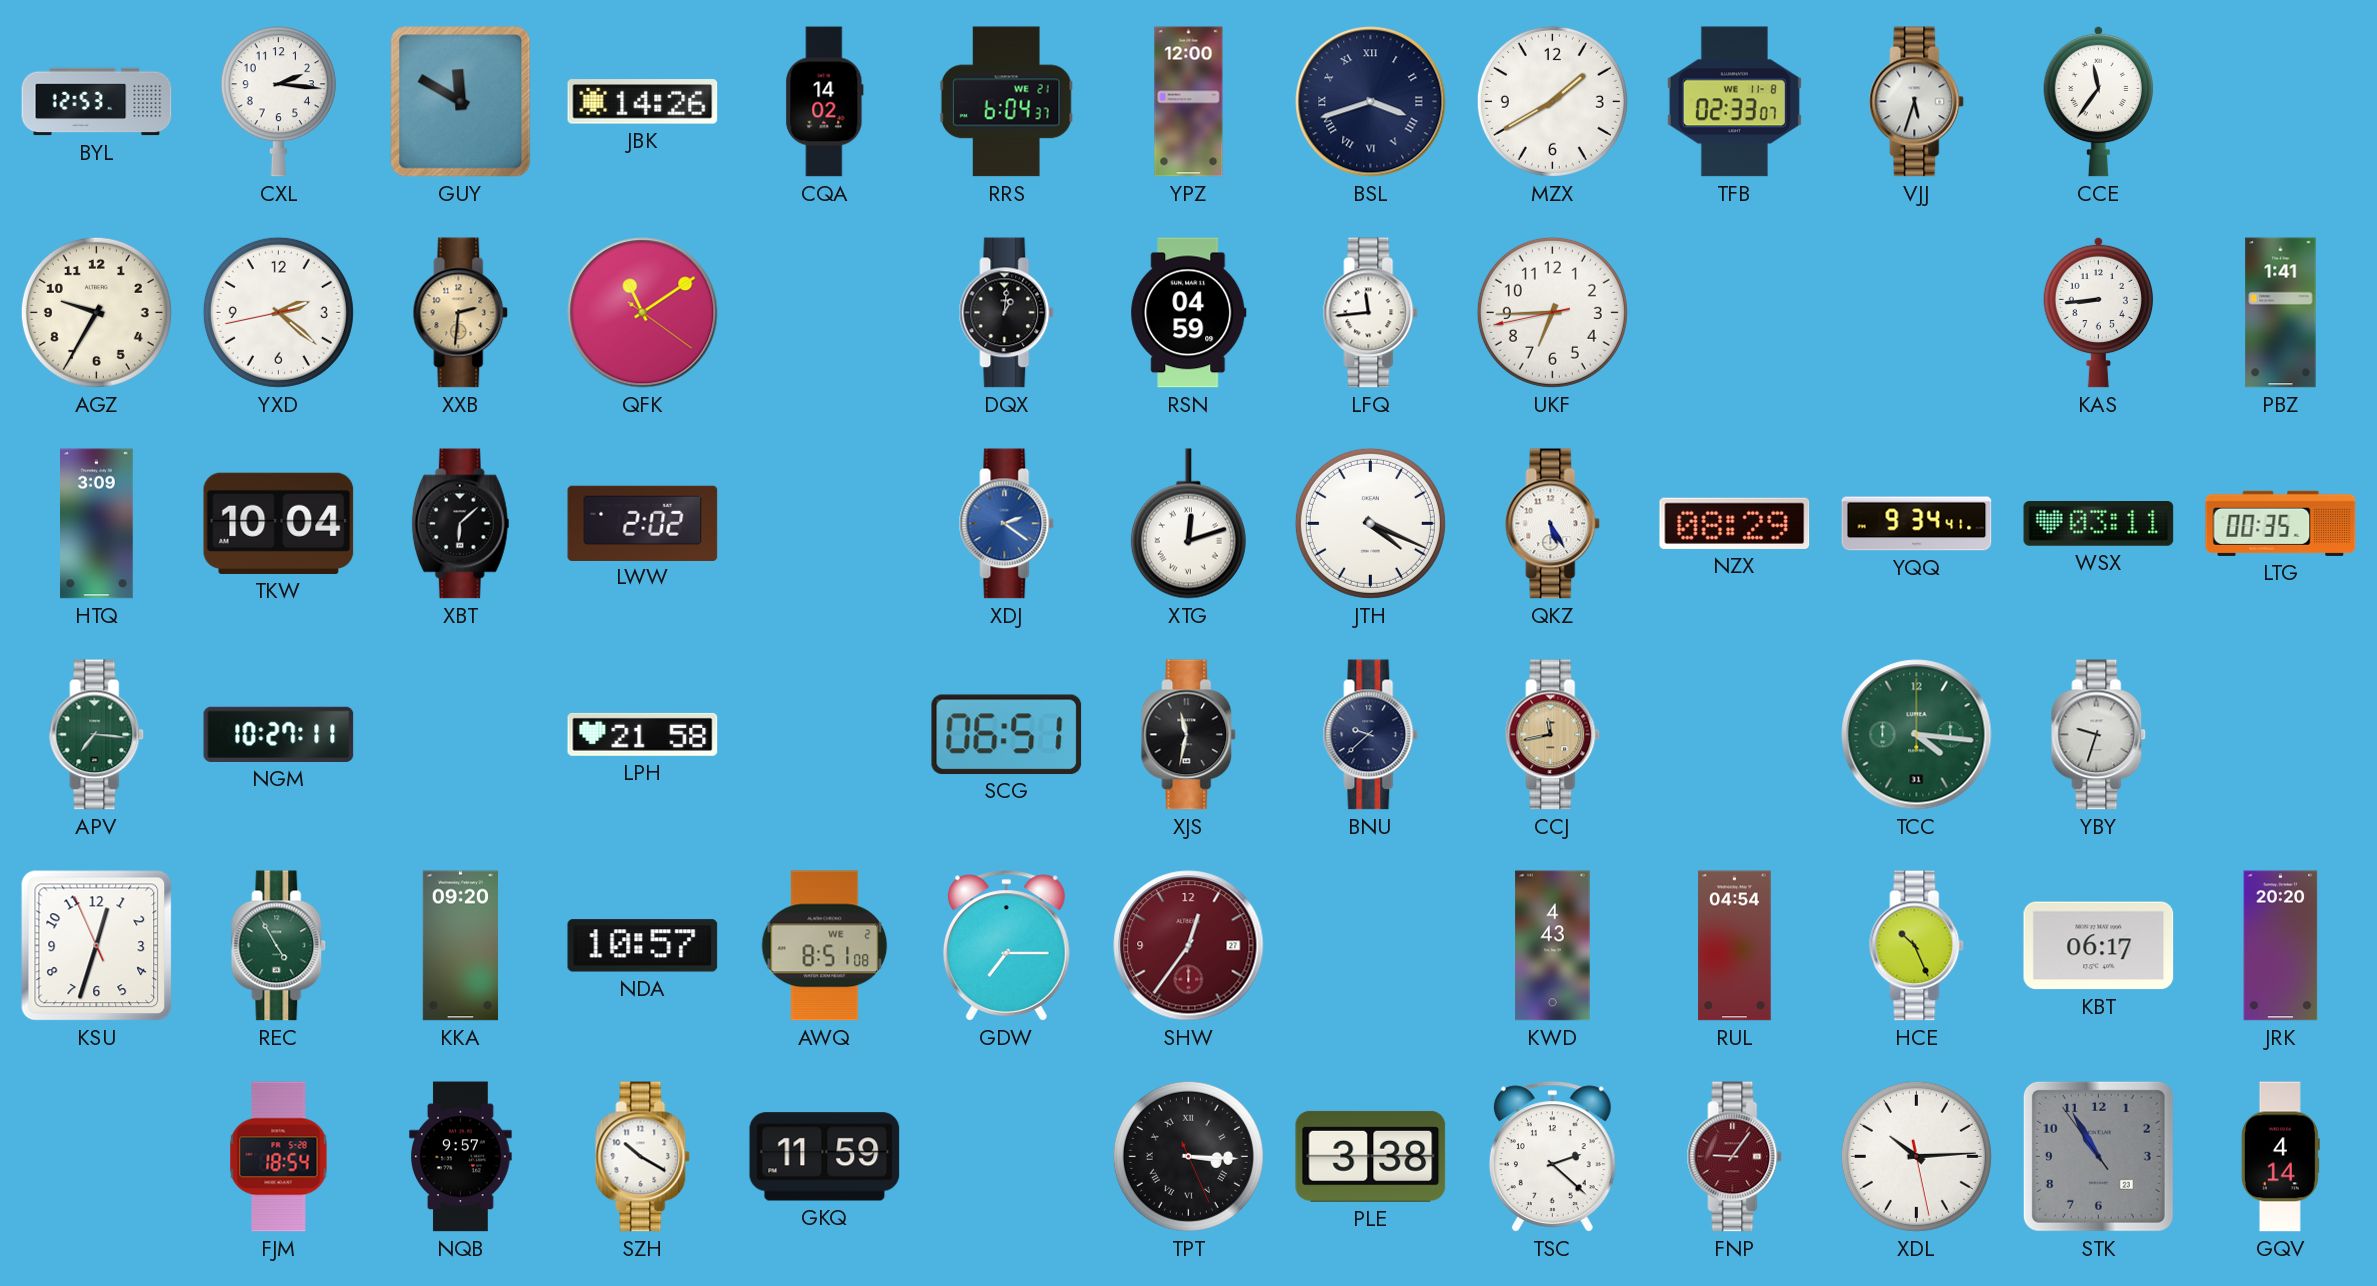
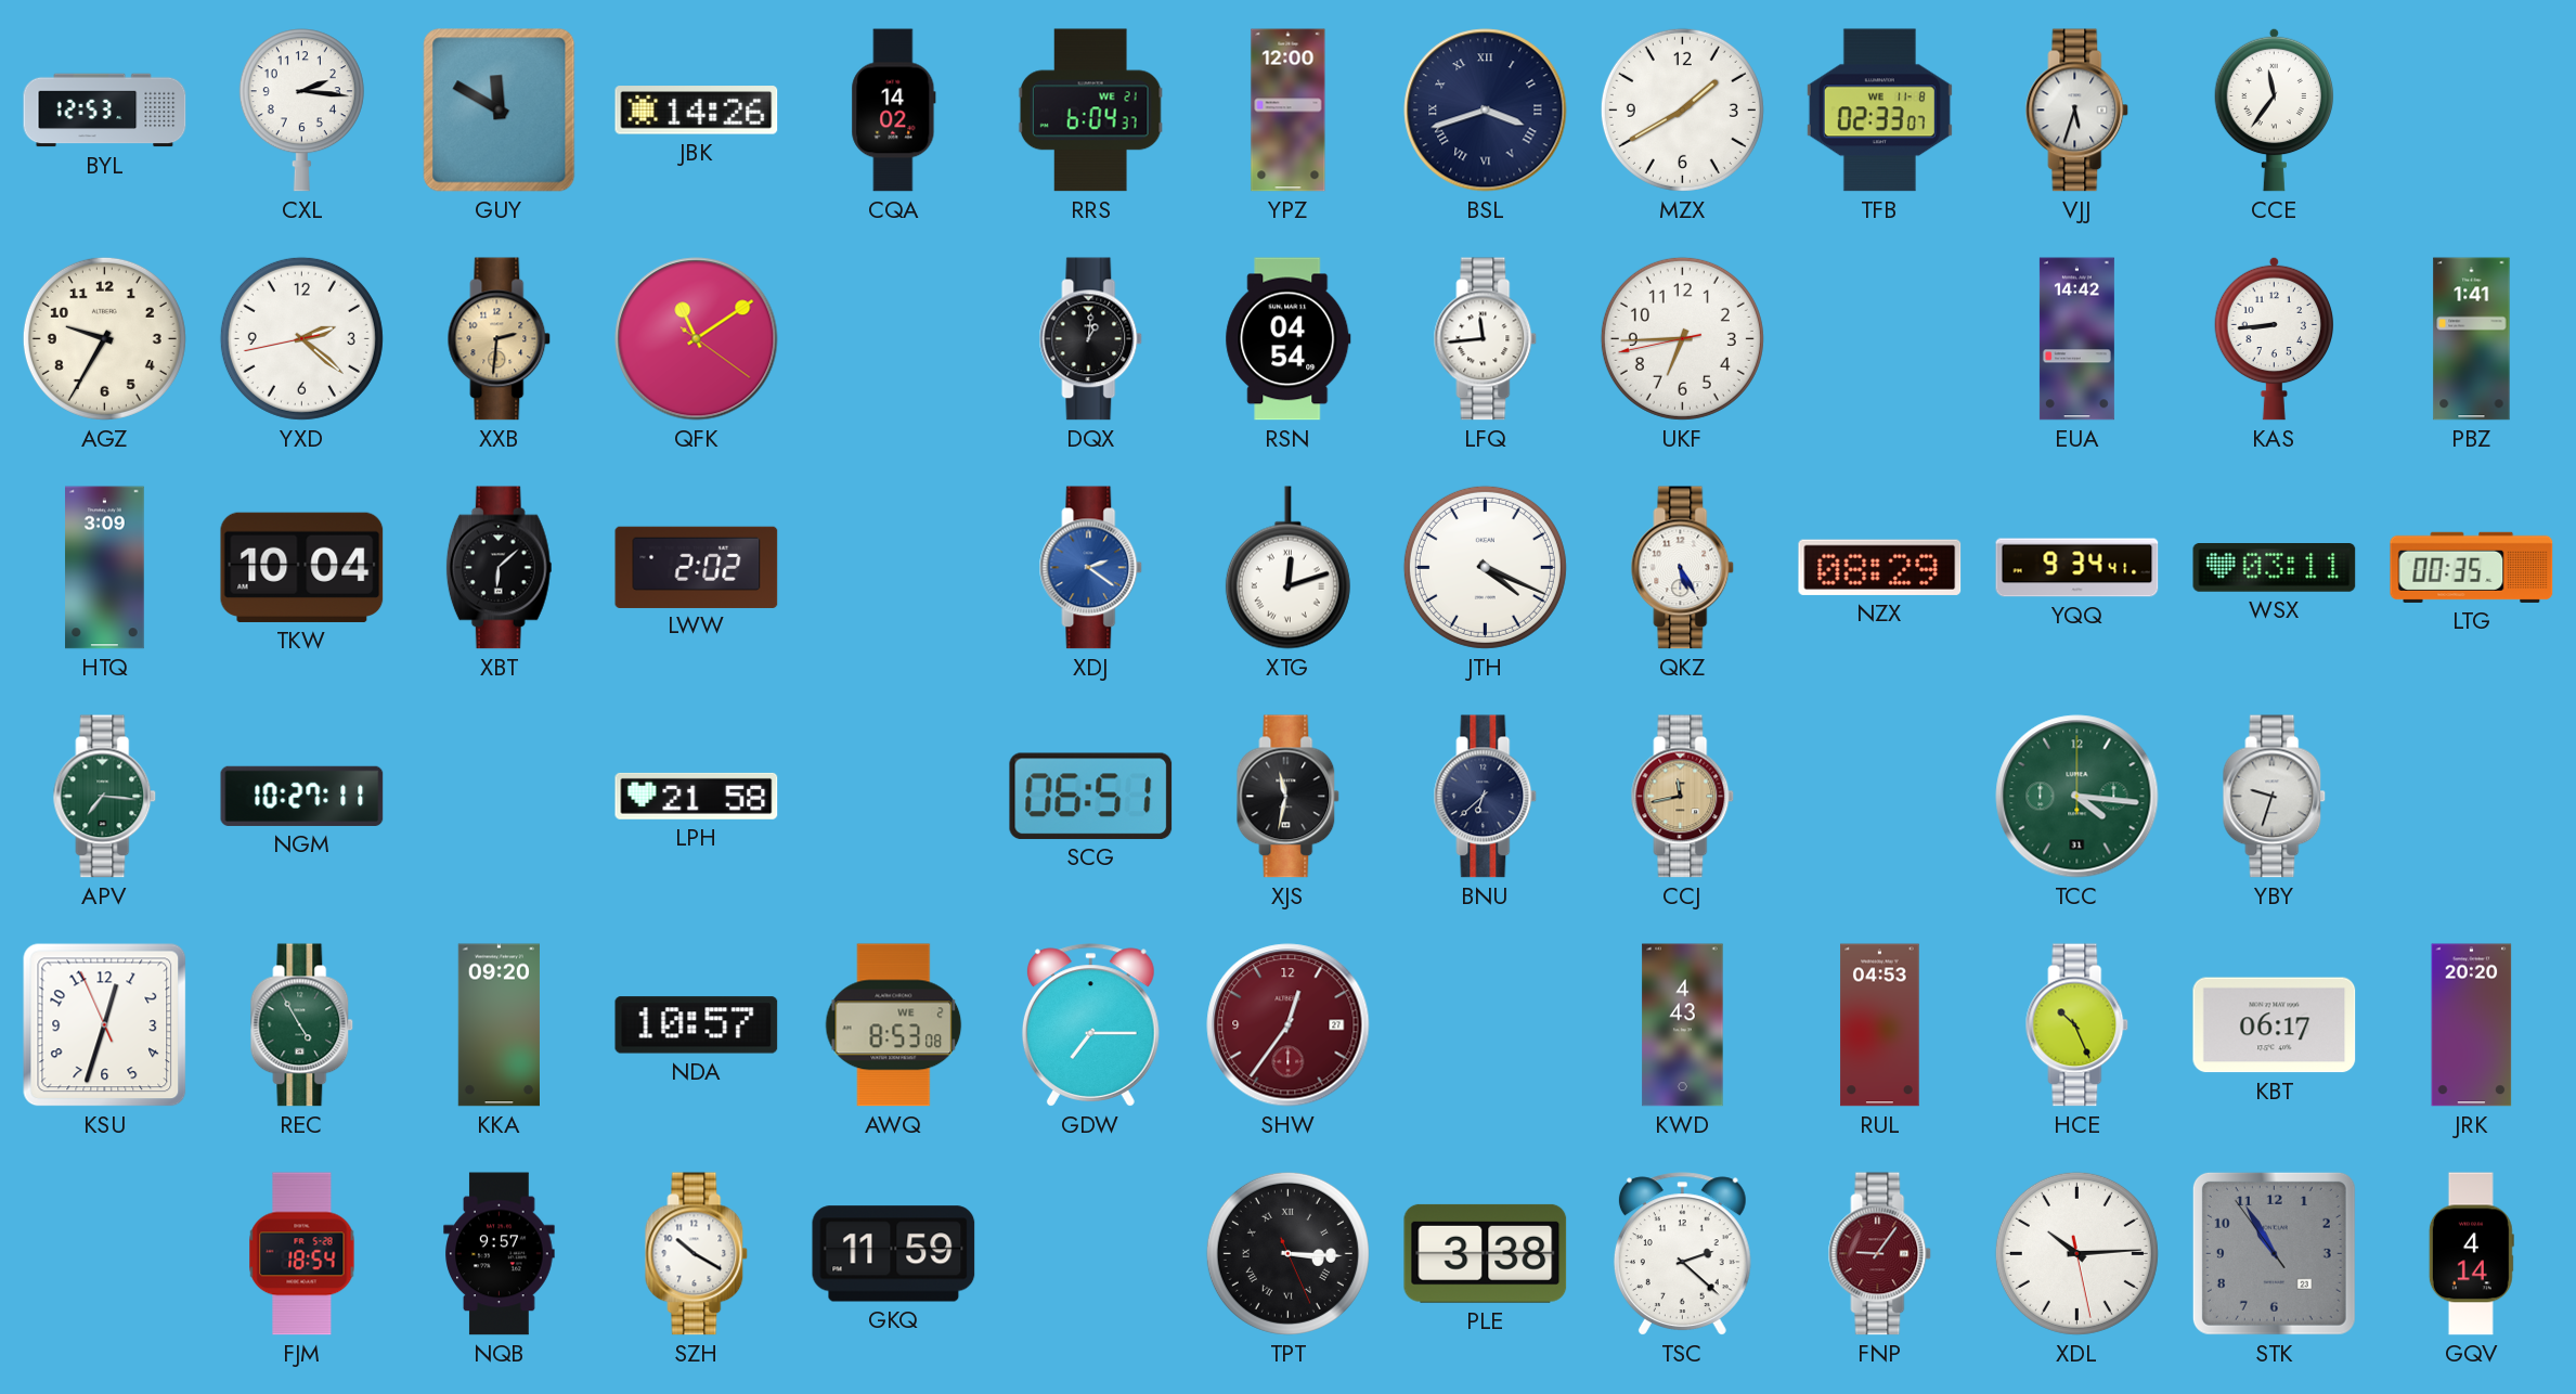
RSN: 04:59 -> 04:54 (1289, 339)
EUA: none -> 14:42 (2076, 339)
BNU: 9:38 -> 6:38 (1486, 797)
AWQ: 8:51 -> 8:53 (894, 1025)
RUL: 04:54 -> 04:53 (1880, 1025)
